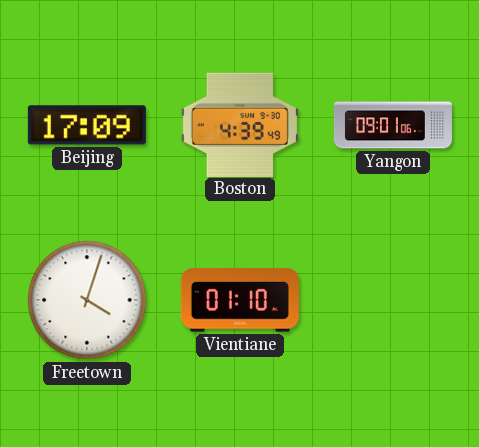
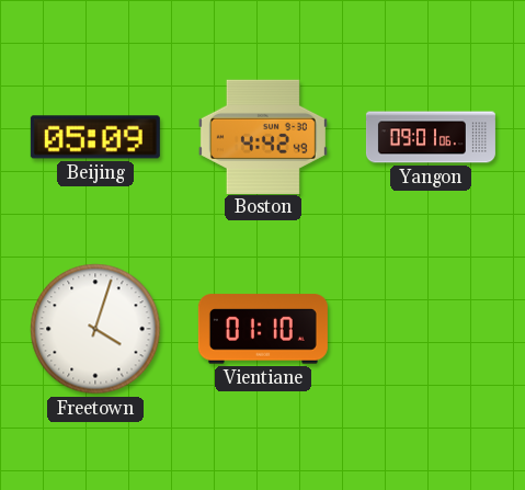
Beijing: 17:09 -> 05:09 (95, 137)
Boston: 4:39 -> 4:42 (263, 136)
